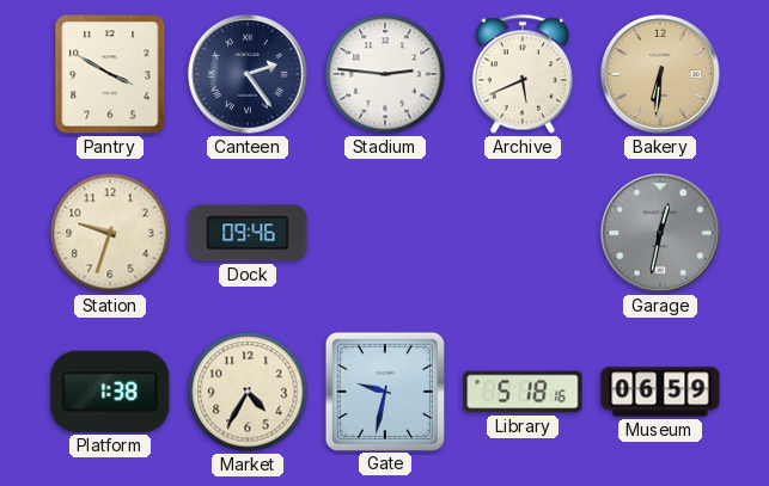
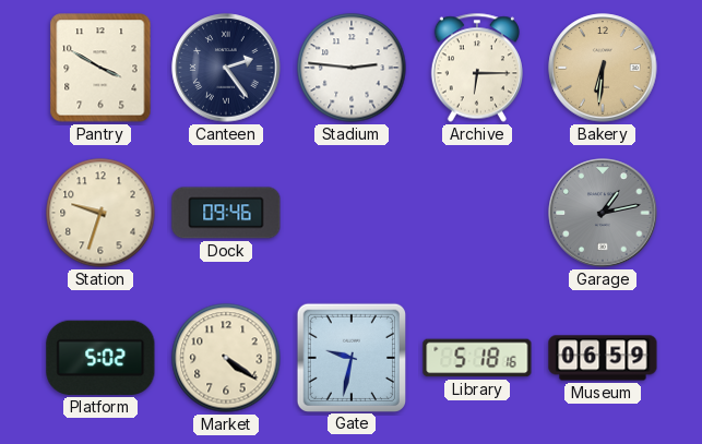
Archive: 5:41 -> 6:15 (477, 68)
Garage: 12:32 -> 1:13 (603, 213)
Platform: 1:38 -> 5:02 (100, 358)
Market: 4:35 -> 4:21 (226, 358)
